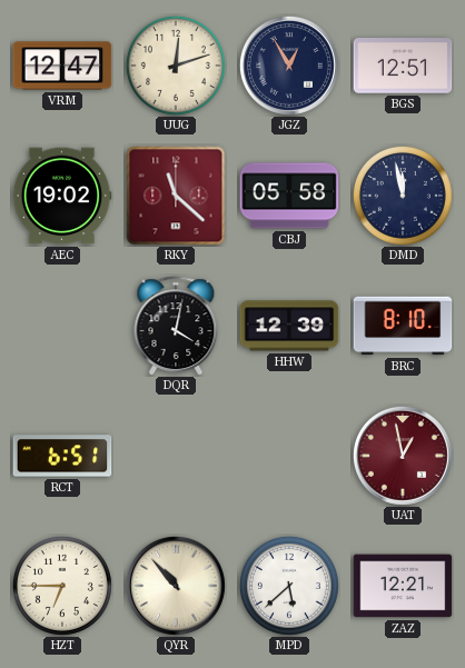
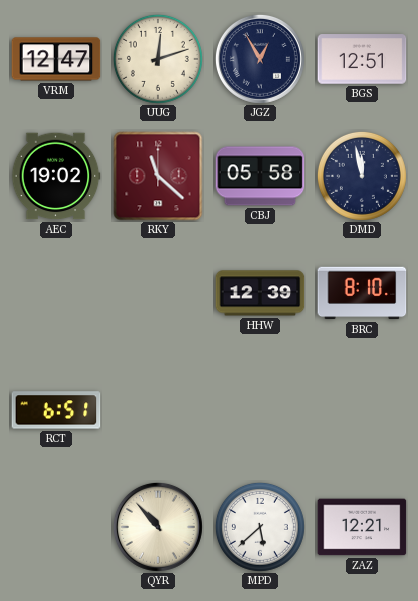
DQR: 4:02 -> none (176, 326)
UAT: 12:58 -> none (403, 456)
HZT: 6:45 -> none (62, 586)
